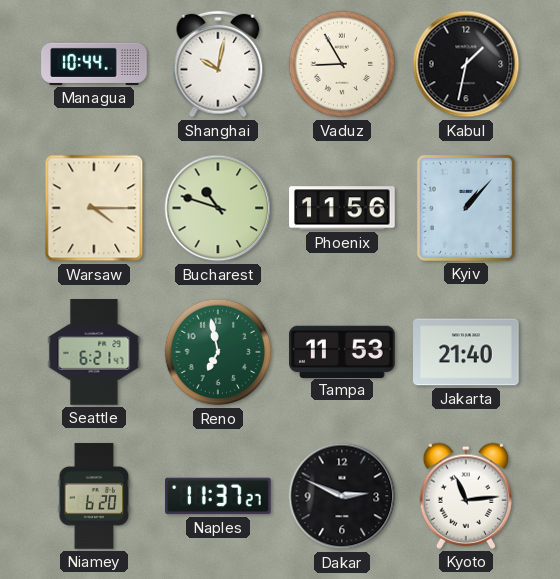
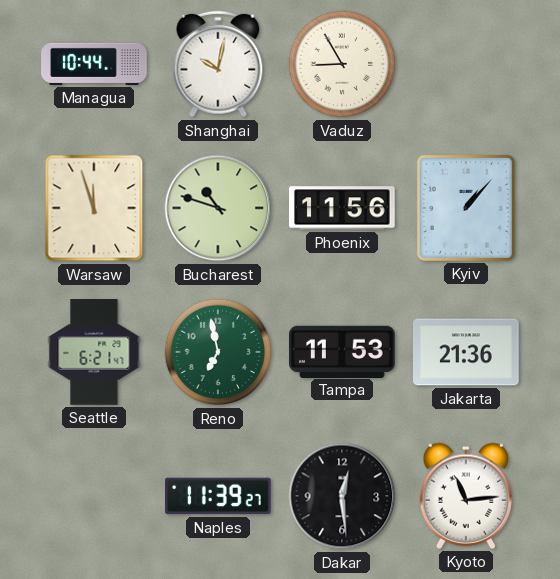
Kabul: 1:32 -> none (466, 64)
Warsaw: 4:15 -> 11:57 (94, 208)
Jakarta: 21:40 -> 21:36 (466, 352)
Niamey: 6:20 -> none (94, 496)
Naples: 11:37 -> 11:39 (219, 496)
Dakar: 2:49 -> 12:29 (342, 496)
